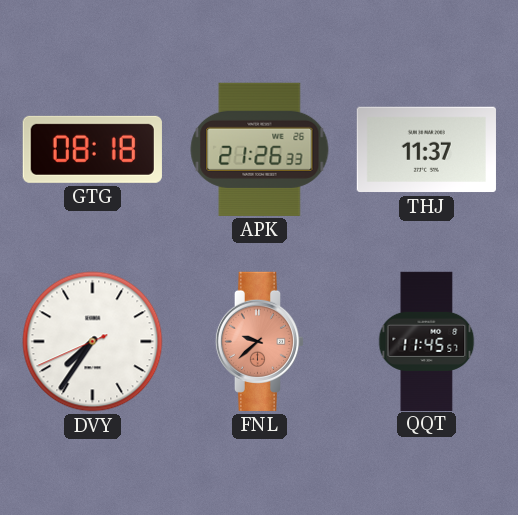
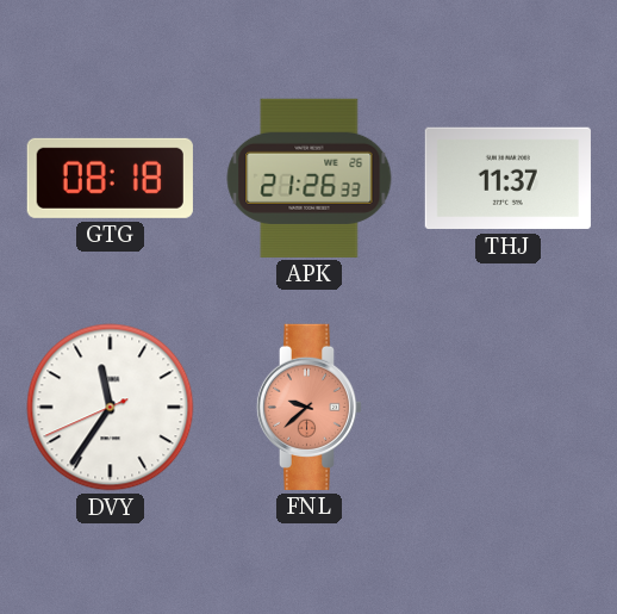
DVY: 7:35 -> 11:35 (111, 408)
QQT: 11:45 -> none (427, 341)
